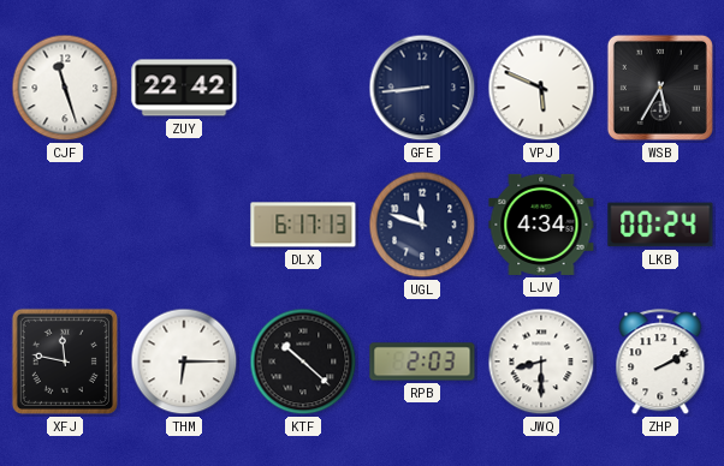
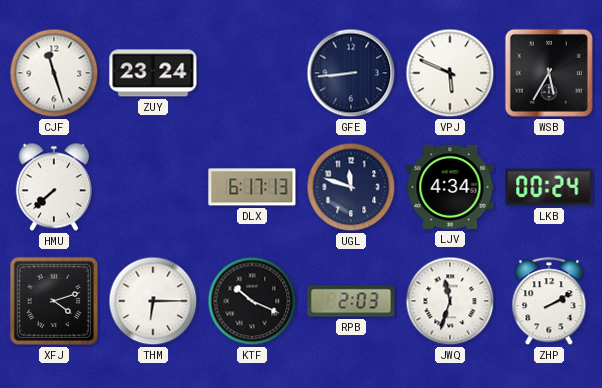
ZUY: 22:42 -> 23:24 (153, 73)
HMU: none -> 7:38 (54, 187)
XFJ: 11:47 -> 4:12 (54, 301)
KTF: 10:22 -> 10:19 (252, 301)
JWQ: 8:30 -> 11:33 (450, 301)
